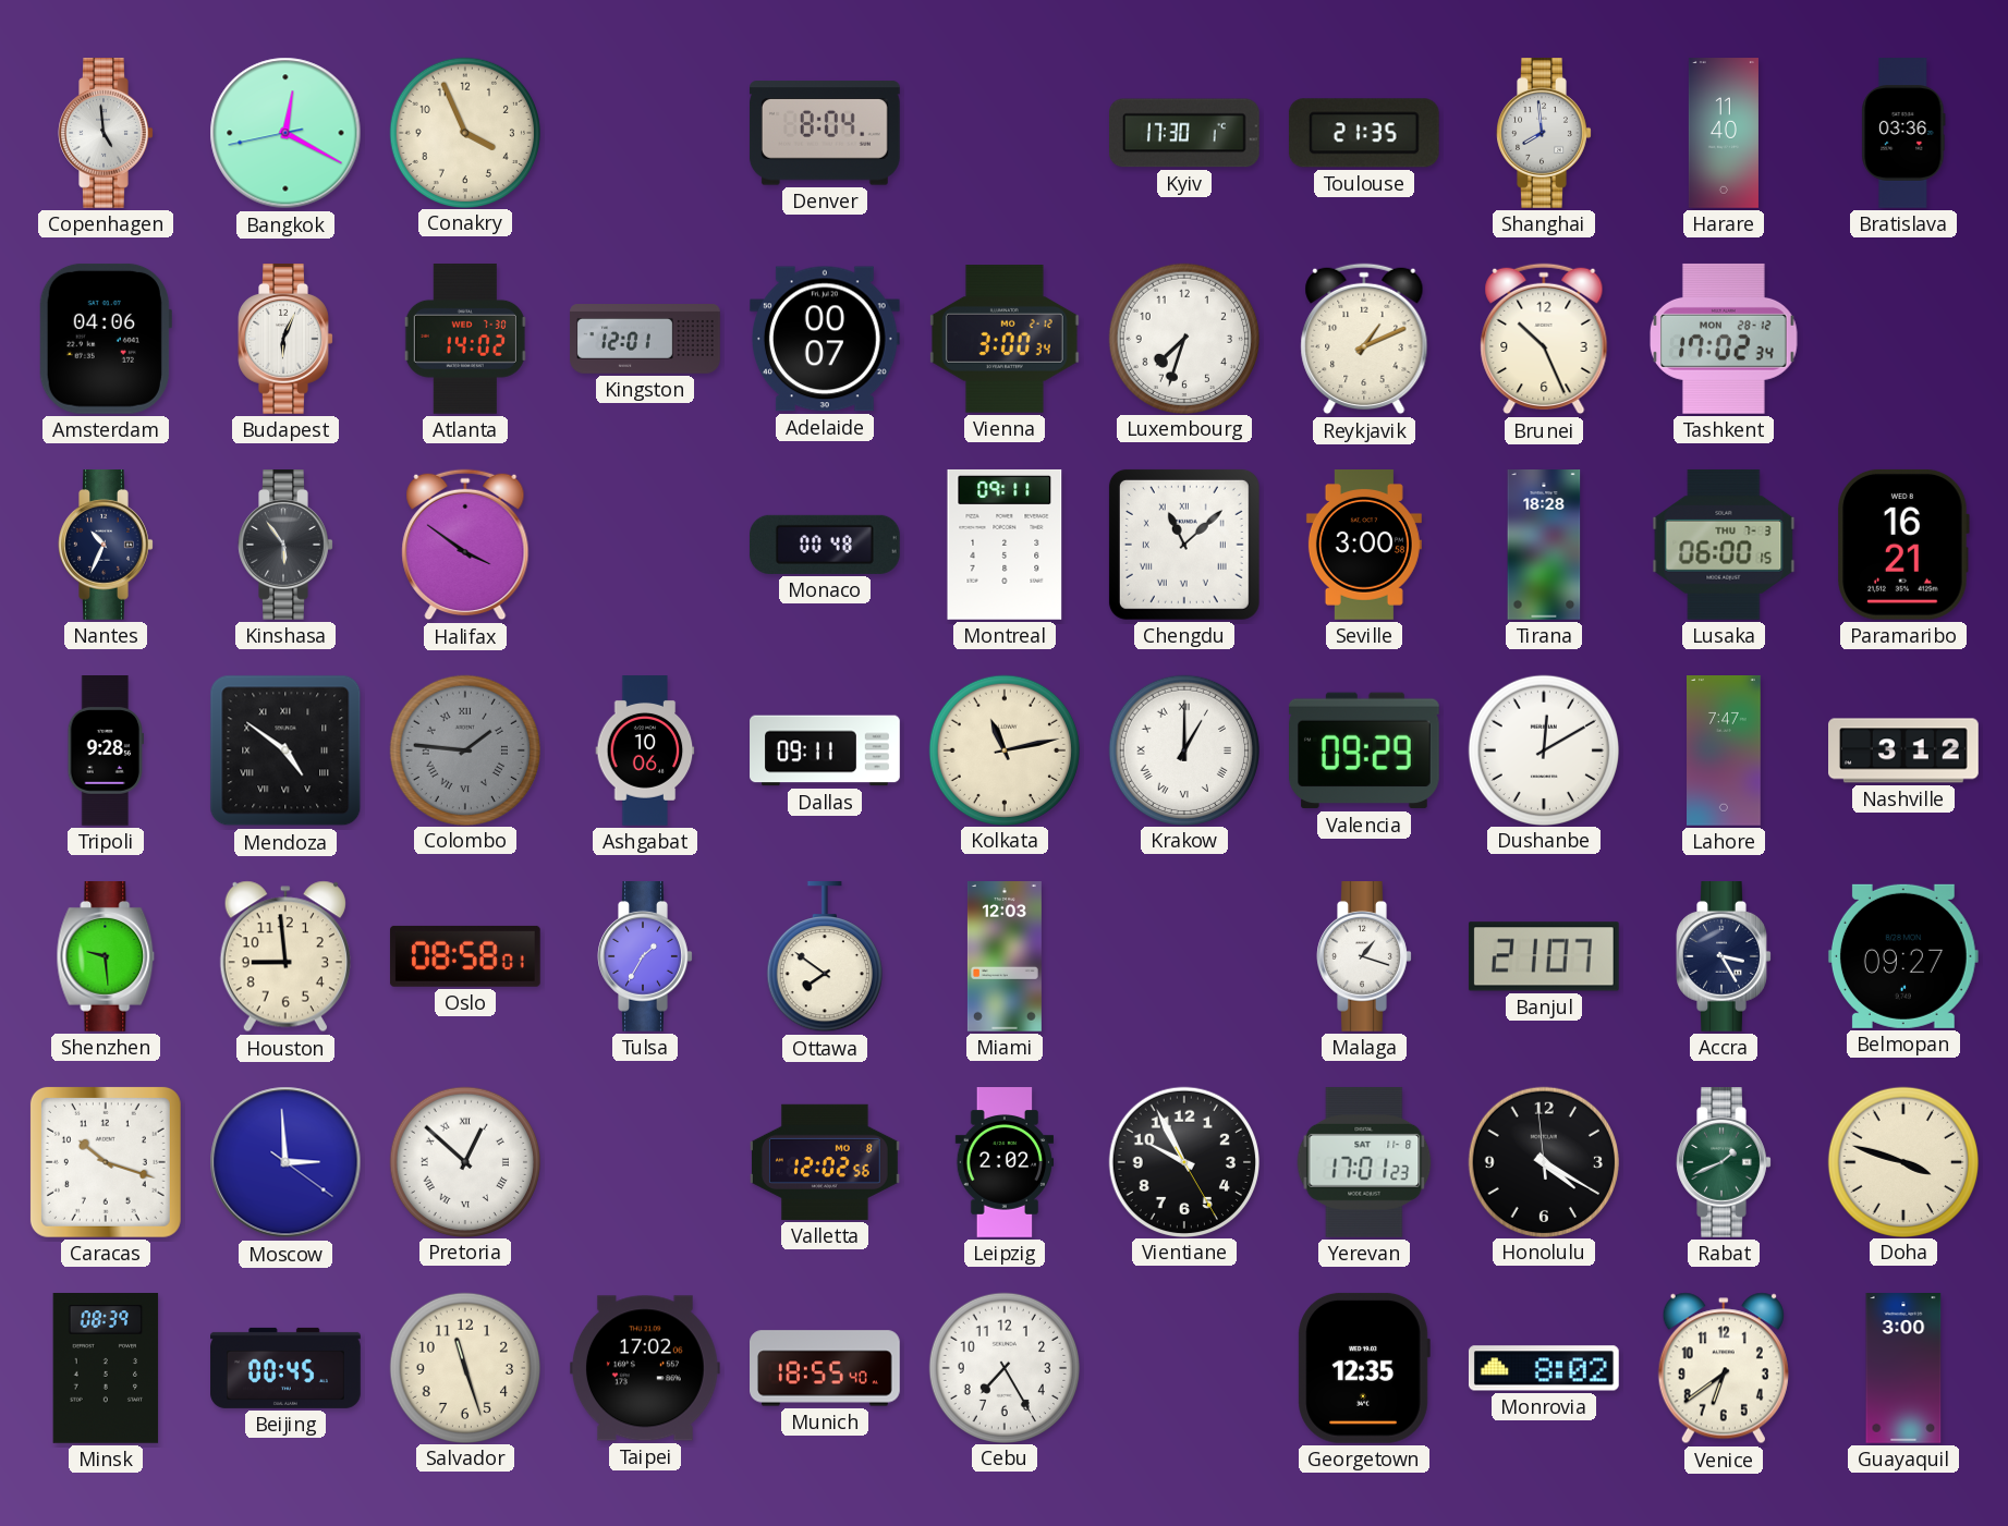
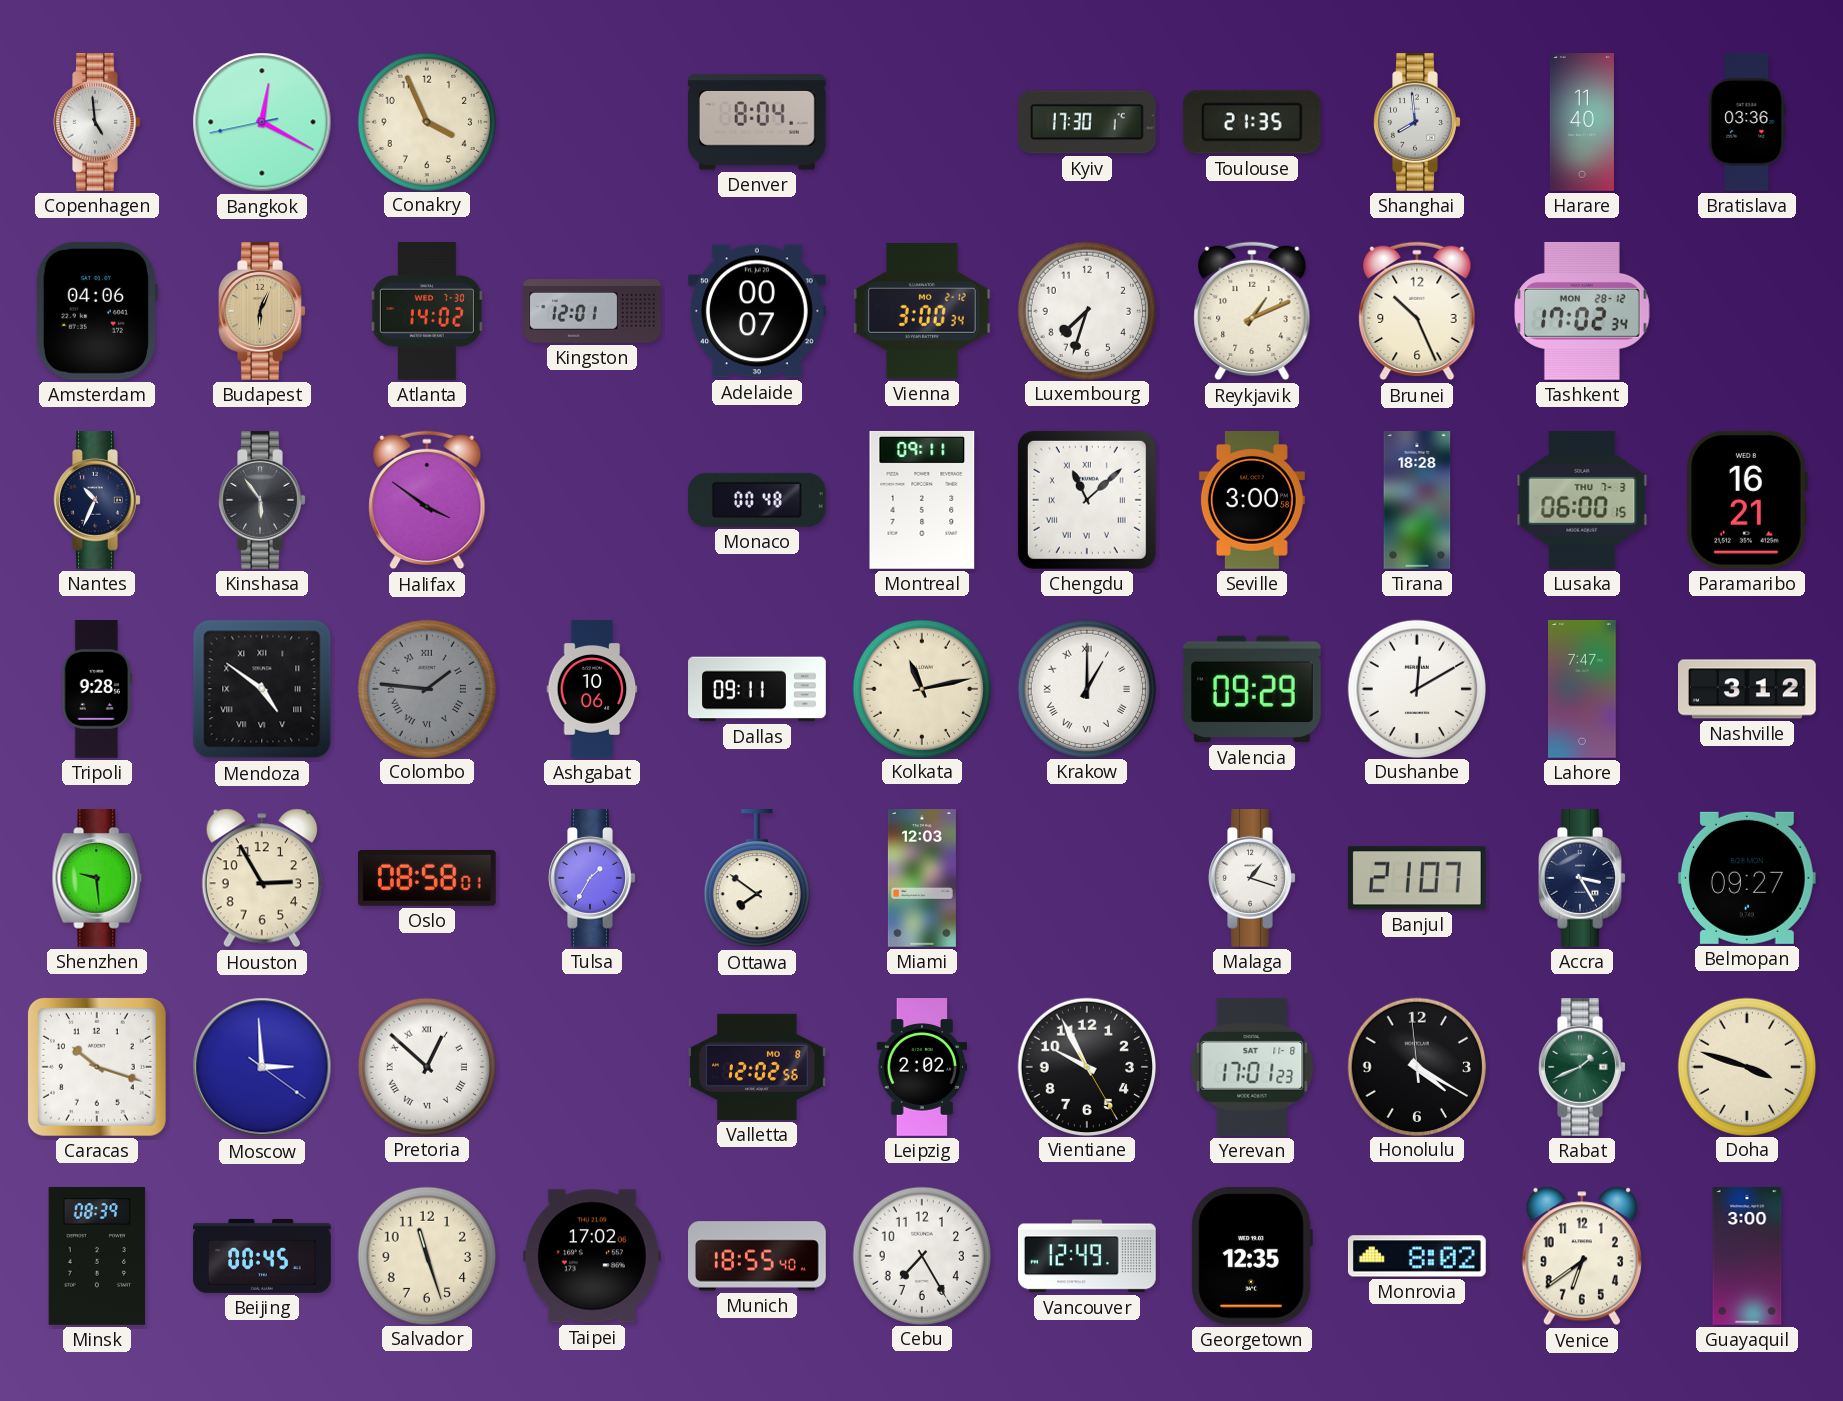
Budapest dial: white -> champagne (262, 312)
Houston: 8:59 -> 2:55 (262, 878)
Vancouver: none -> 12:49 (1088, 1256)
